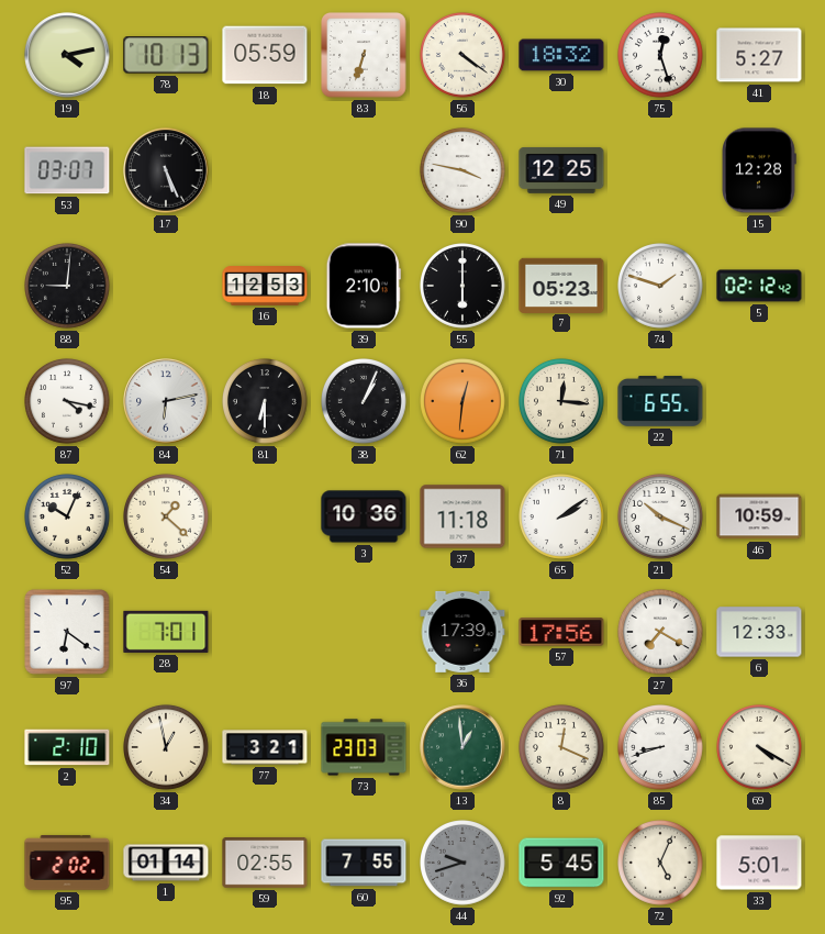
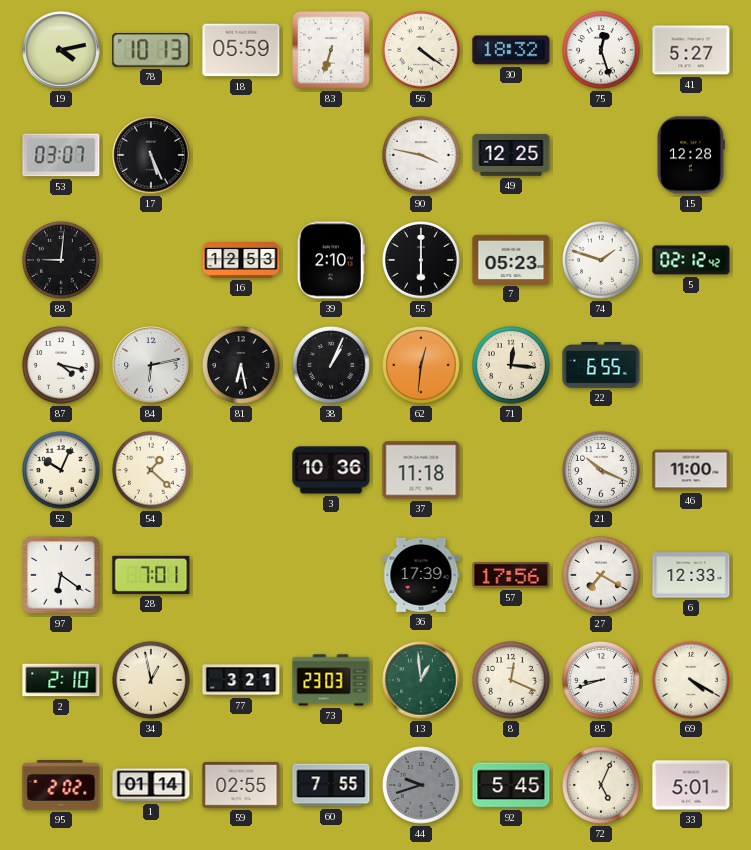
81: 6:30 -> 6:28 (242, 366)
65: 2:09 -> none (562, 518)
46: 10:59 -> 11:00 (691, 470)
